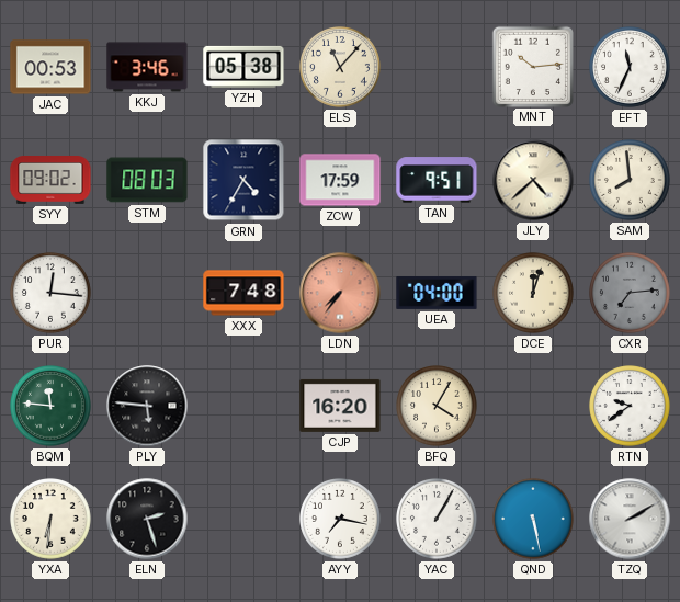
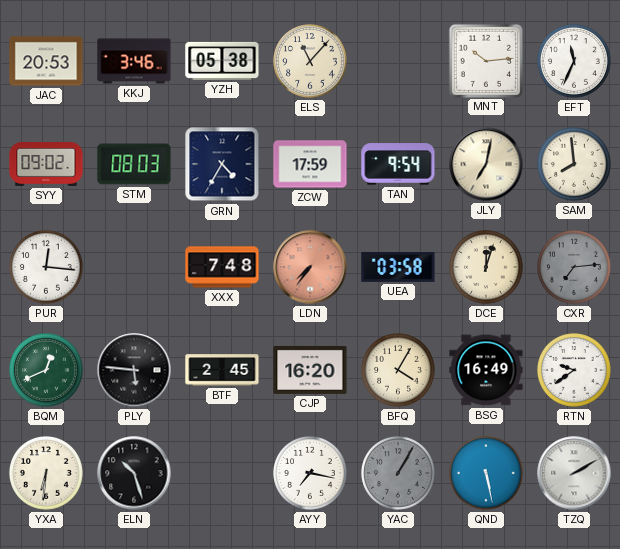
JAC: 00:53 -> 20:53 (46, 61)
TAN: 9:51 -> 9:54 (398, 164)
JLY: 4:38 -> 7:02 (486, 164)
UEA: 04:00 -> 03:58 (398, 267)
BQM: 11:46 -> 12:41 (47, 371)
BTF: none -> 2:45 (222, 370)
BSG: none -> 16:49 (486, 370)
ELN: 2:27 -> 10:27 (134, 473)
YAC dial: white -> grey (399, 474)
